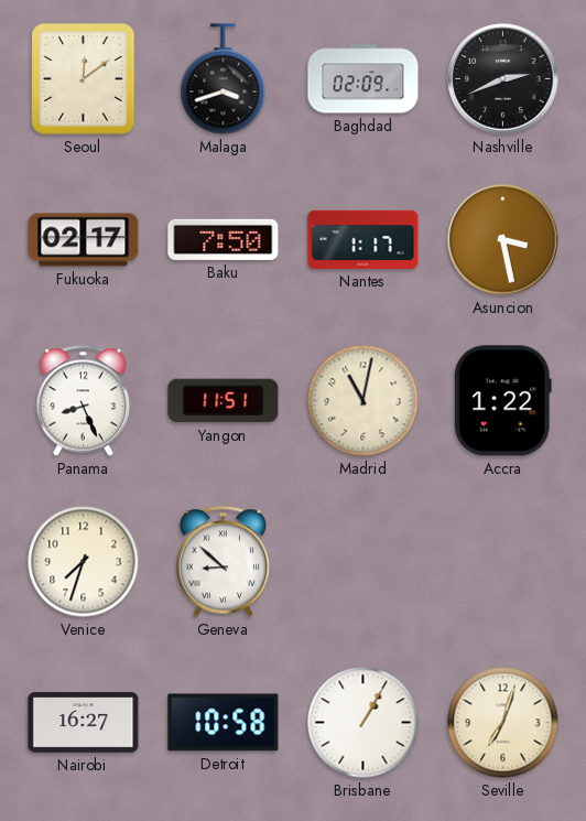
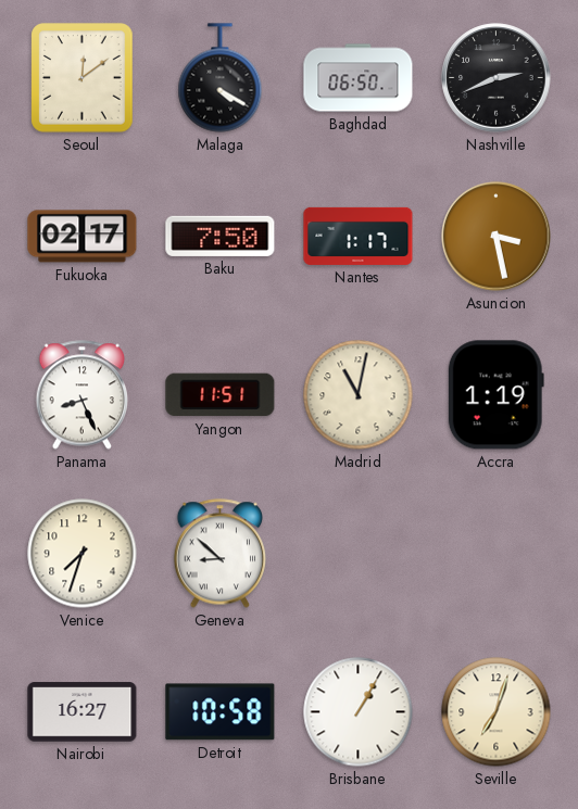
Malaga: 3:42 -> 4:20 (221, 78)
Baghdad: 02:09 -> 06:50 (359, 78)
Accra: 1:22 -> 1:19 (495, 395)
